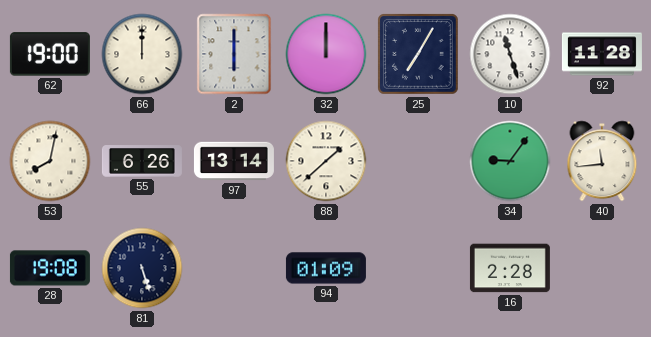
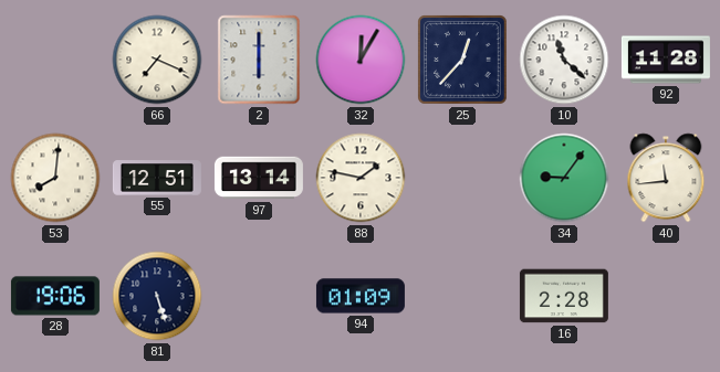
62: 19:00 -> none (50, 54)
66: 12:00 -> 7:19 (157, 60)
32: 12:00 -> 12:05 (361, 60)
25: 7:05 -> 12:37 (463, 61)
10: 11:27 -> 11:22 (564, 60)
53: 8:02 -> 8:01 (55, 178)
55: 6:26 -> 12:51 (157, 178)
88: 1:38 -> 1:47 (361, 178)
28: 19:08 -> 19:06 (55, 296)
